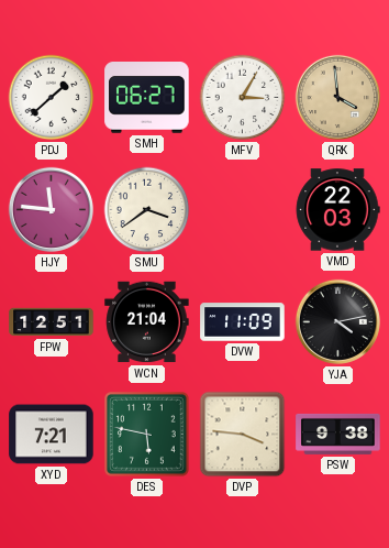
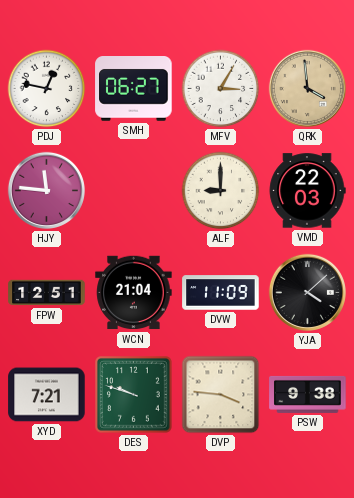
PDJ: 1:38 -> 12:47 (47, 89)
SMU: 3:39 -> none (147, 210)
ALF: none -> 9:00 (221, 191)
YJA: 4:13 -> 4:08 (307, 292)
DES: 5:47 -> 9:48 (134, 395)
